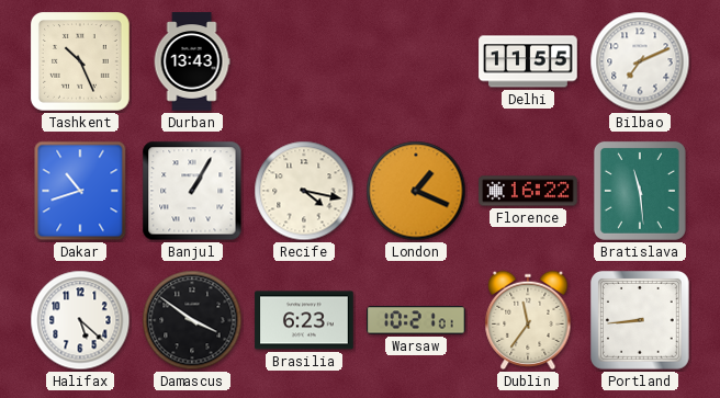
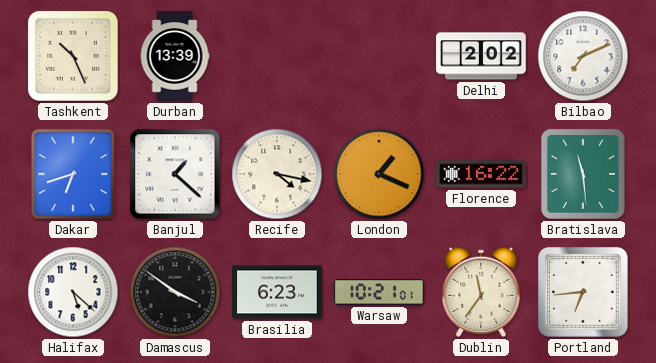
Durban: 13:43 -> 13:39 (175, 56)
Delhi: 11:55 -> 2:02 (481, 56)
Dakar: 10:42 -> 6:42 (73, 174)
Banjul: 1:05 -> 1:22 (175, 174)
Portland: 8:44 -> 6:44 (583, 292)
